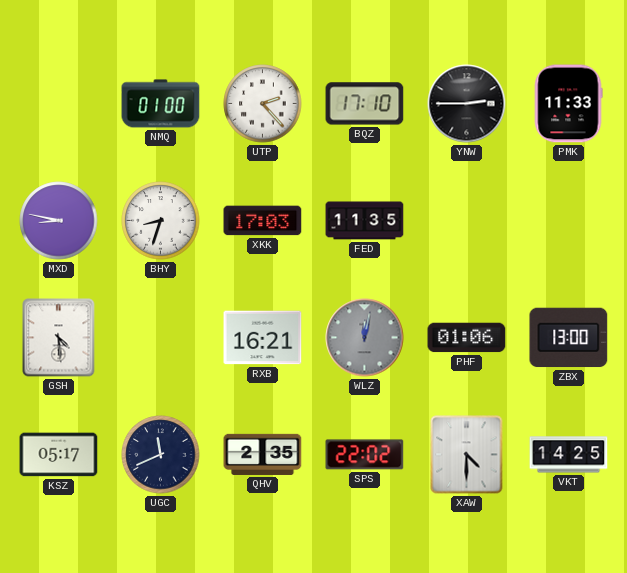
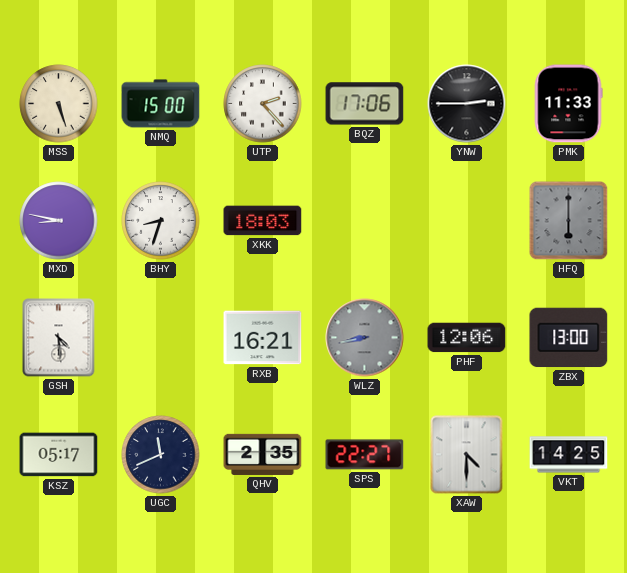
MSS: none -> 5:27 (59, 104)
NMQ: 01:00 -> 15:00 (161, 104)
BQZ: 17:10 -> 17:06 (365, 104)
XKK: 17:03 -> 18:03 (263, 221)
FED: 11:35 -> none (365, 221)
HFQ: none -> 6:00 (569, 221)
WLZ: 12:02 -> 8:43 (365, 338)
PHF: 01:06 -> 12:06 (467, 338)
SPS: 22:02 -> 22:27 (365, 455)
